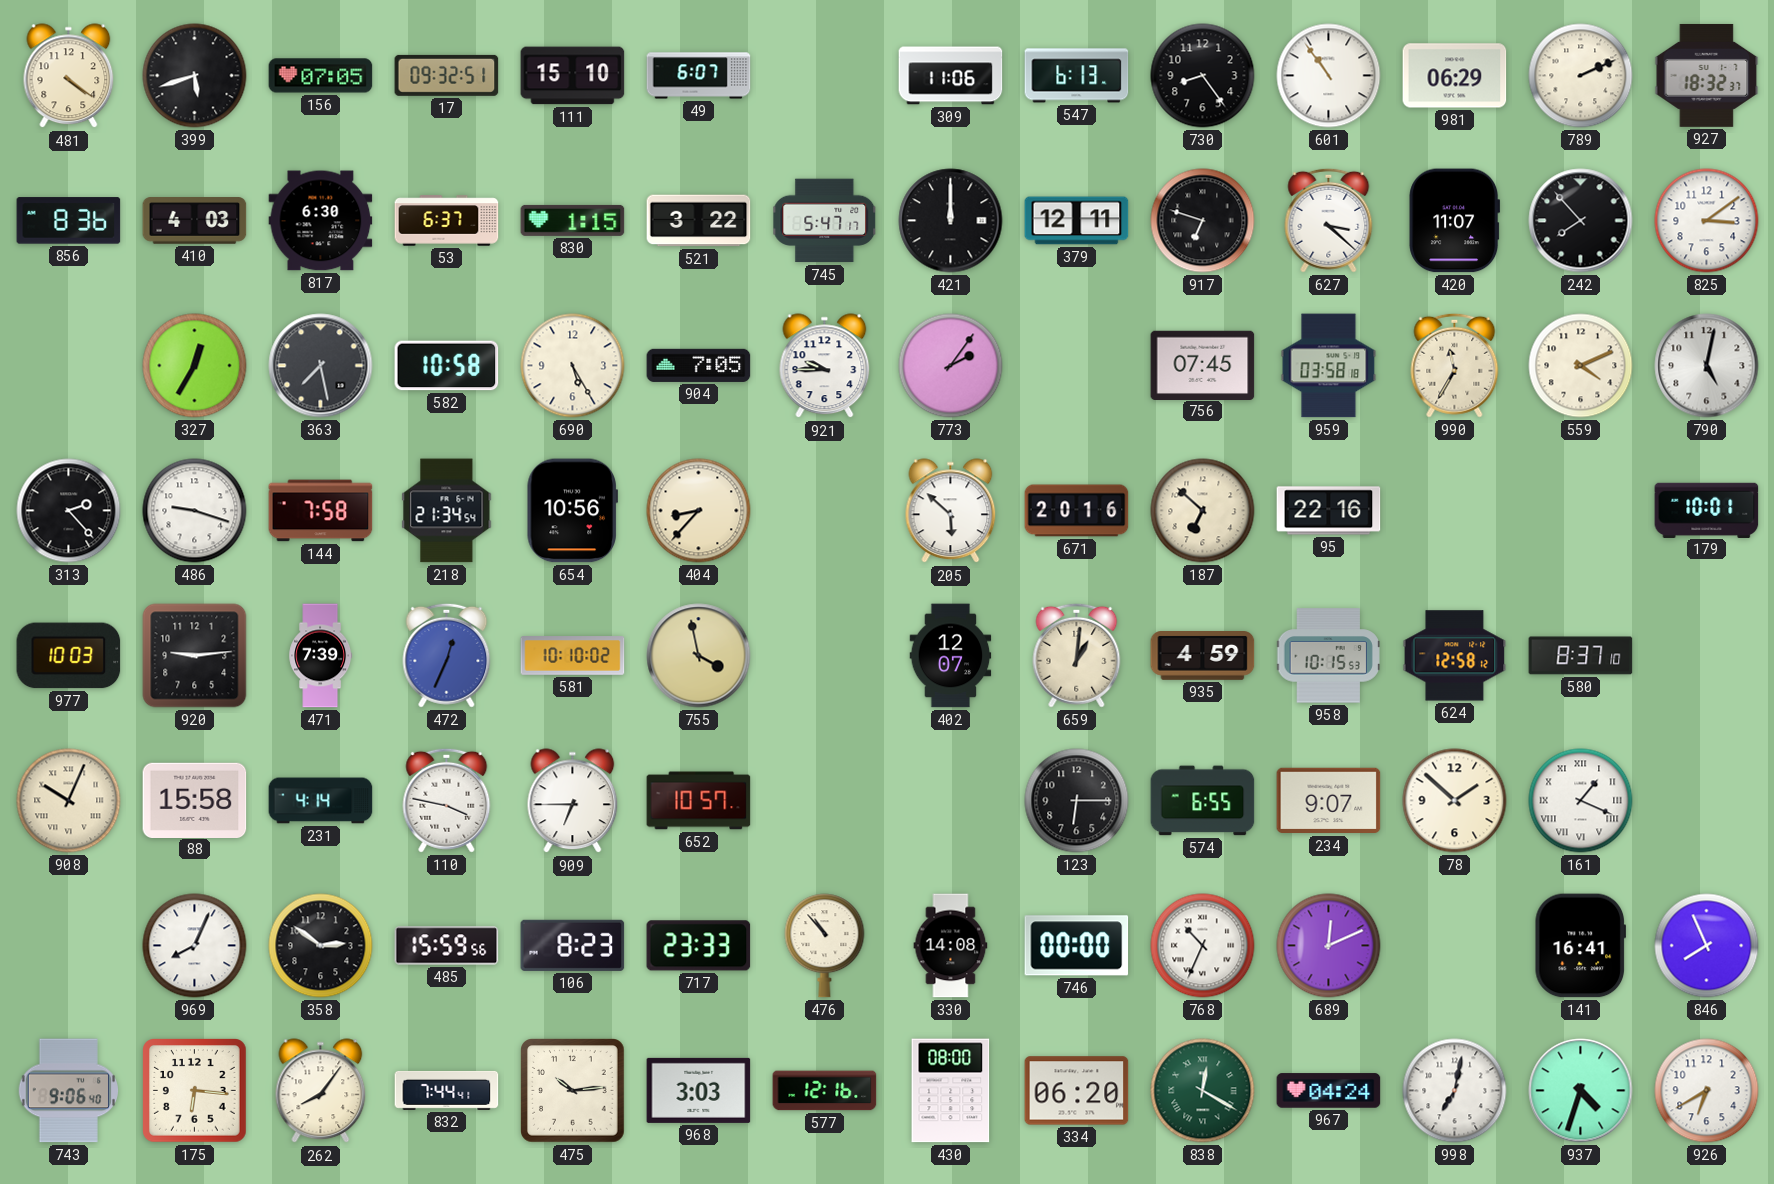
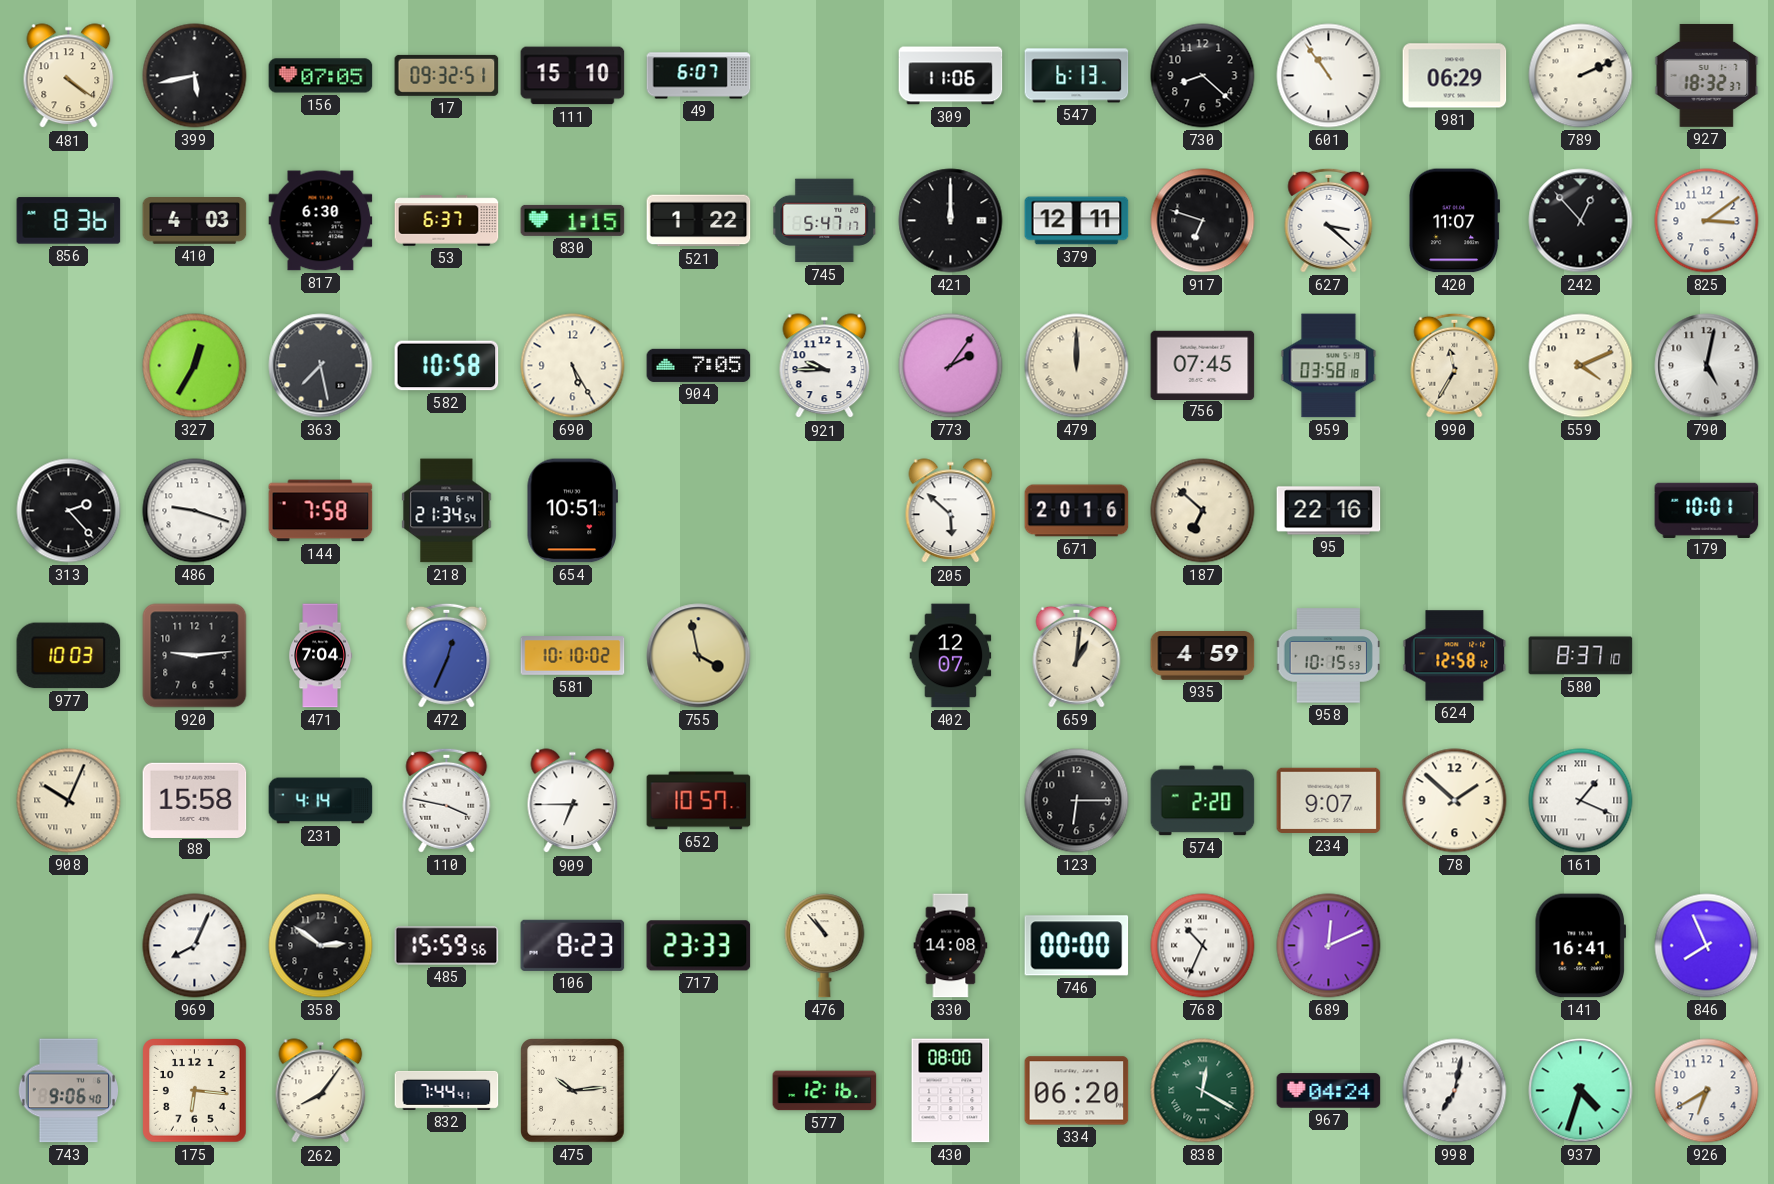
399: 5:42 -> 5:43 (195, 76)
730: 8:24 -> 8:22 (1203, 76)
521: 3:22 -> 1:22 (699, 221)
242: 7:53 -> 12:53 (1581, 221)
479: none -> 12:00 (1077, 366)
654: 10:56 -> 10:51 (572, 511)
404: 8:37 -> none (699, 511)
471: 7:39 -> 7:04 (321, 656)
574: 6:55 -> 2:20 (1203, 801)
968: 3:03 -> none (699, 1090)
